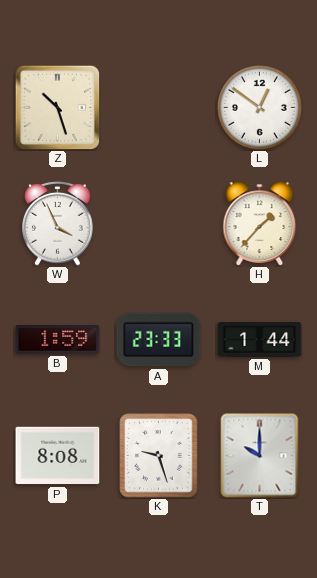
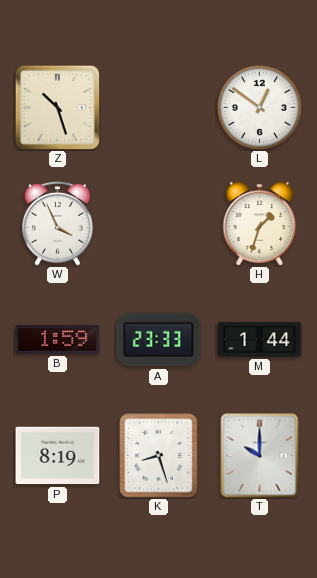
H: 1:37 -> 1:33 (260, 224)
P: 8:08 -> 8:19 (58, 456)
K: 9:27 -> 8:27 (159, 456)
